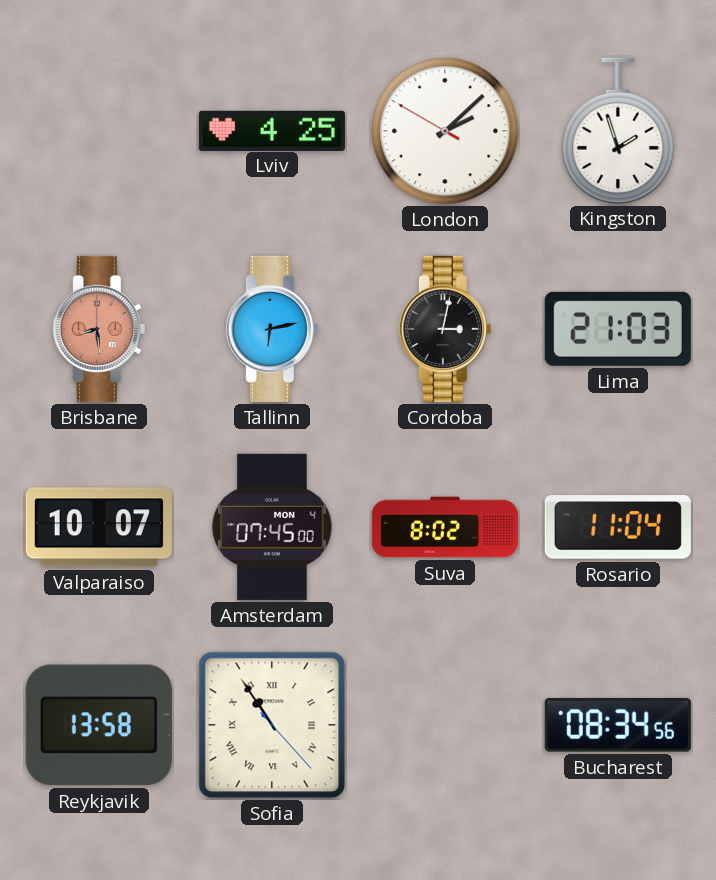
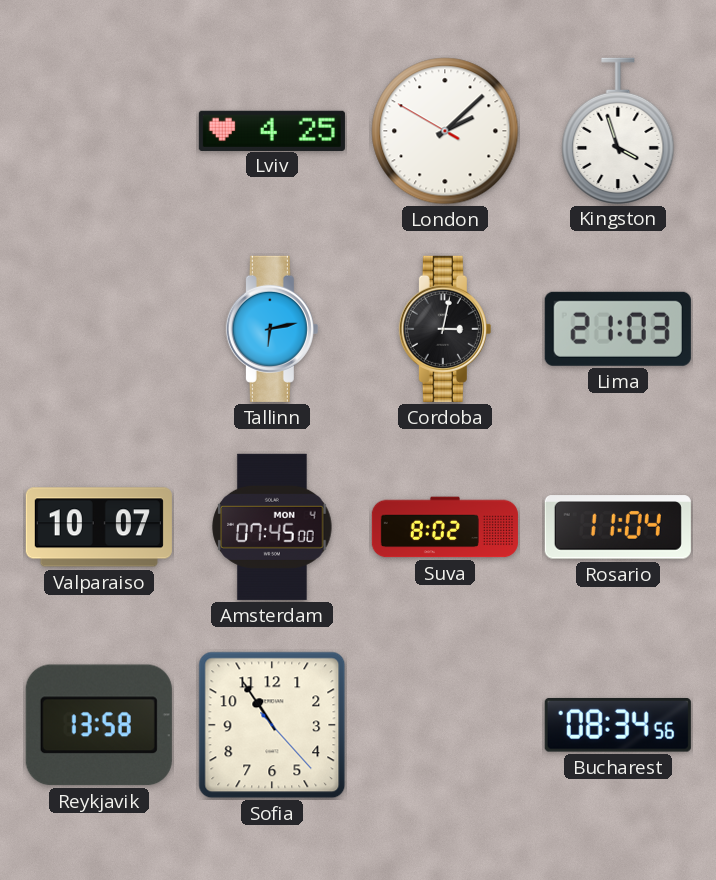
Kingston: 1:57 -> 3:57 (618, 130)
Brisbane: 8:29 -> none (99, 329)
Sofia numerals: Roman -> Arabic (272, 725)
